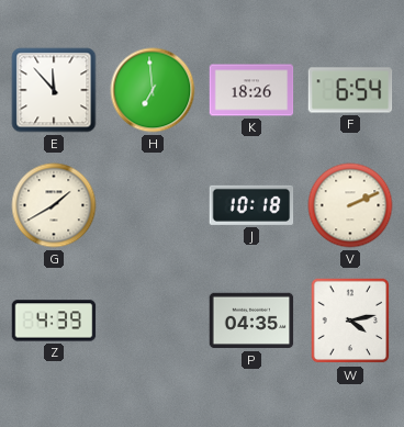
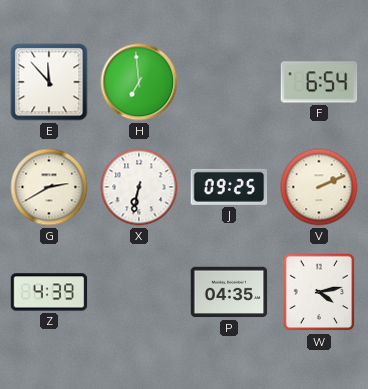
K: 18:26 -> none (251, 90)
G: 1:40 -> 2:40 (49, 187)
X: none -> 6:32 (139, 187)
J: 10:18 -> 09:25 (229, 187)
